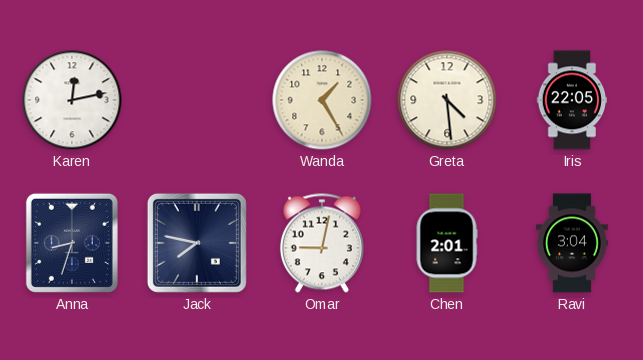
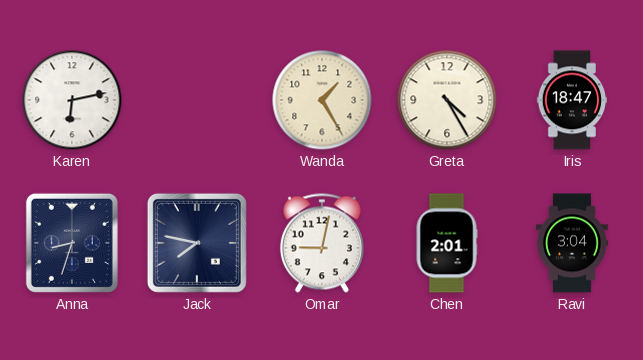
Karen: 12:13 -> 6:13 (72, 100)
Greta: 4:29 -> 4:25 (447, 100)
Iris: 22:05 -> 18:47 (572, 100)
